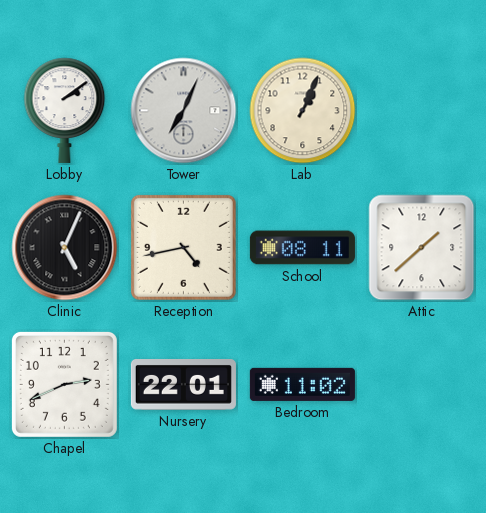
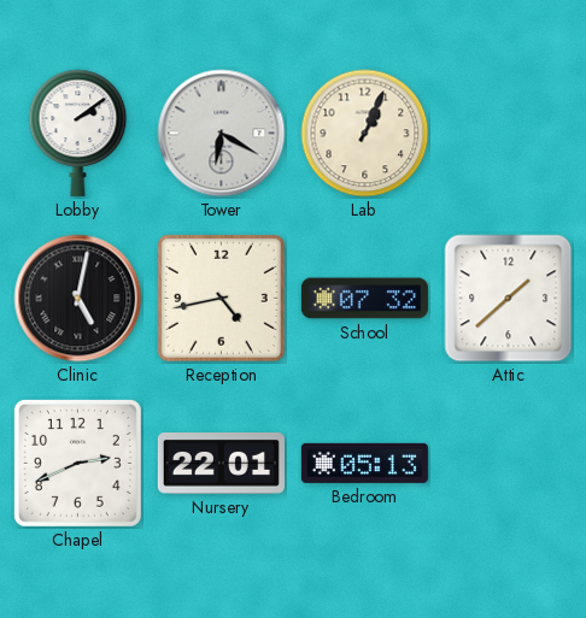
Tower: 7:04 -> 6:20 (222, 134)
Clinic: 5:04 -> 5:02 (78, 299)
School: 08:11 -> 07:32 (364, 299)
Bedroom: 11:02 -> 05:13 (364, 463)
